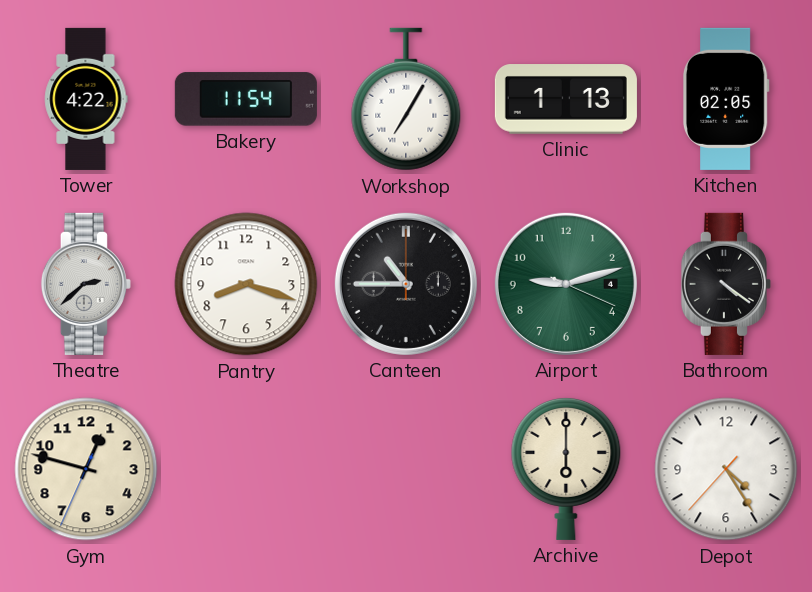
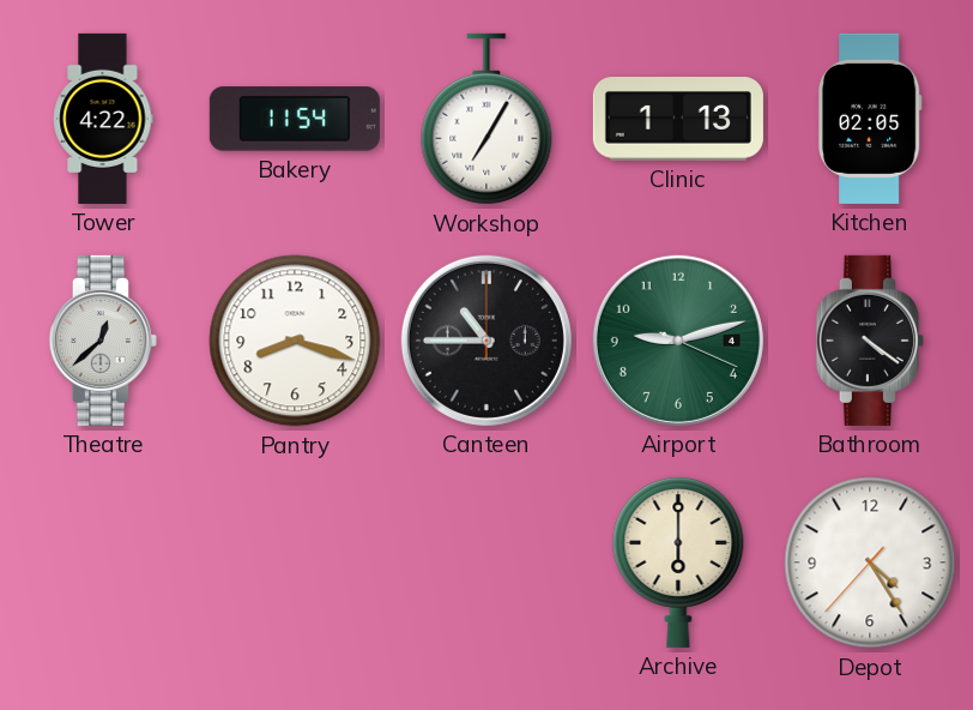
Theatre: 2:38 -> 12:38 (103, 341)
Gym: 12:47 -> none (86, 469)
